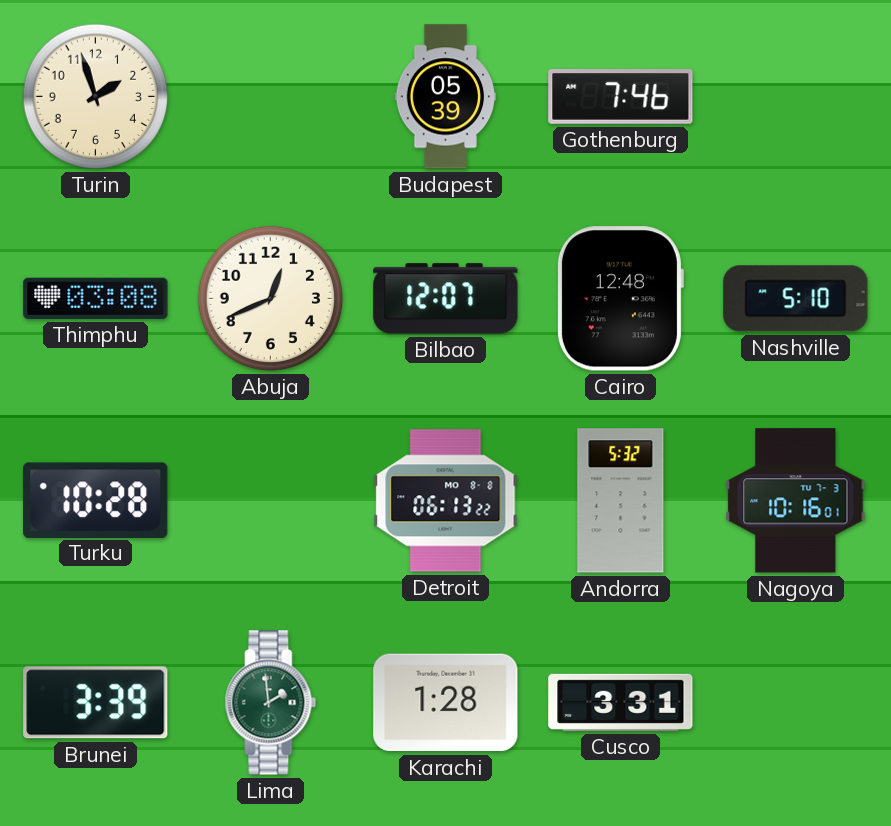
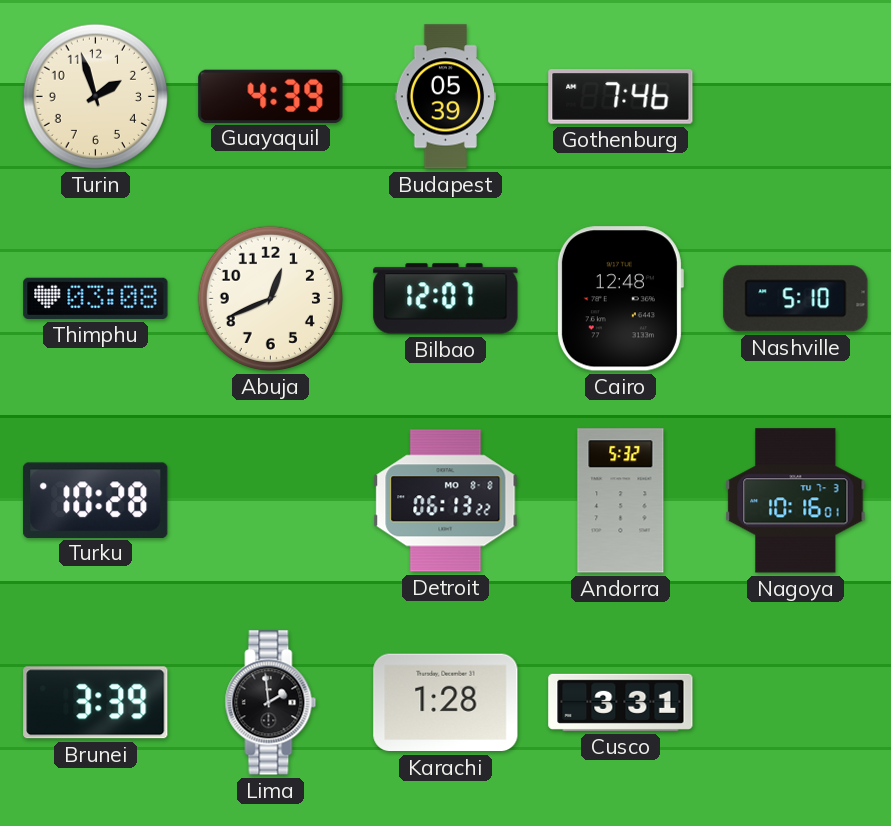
Guayaquil: none -> 4:39 (271, 96)
Lima dial: green -> black (271, 703)
